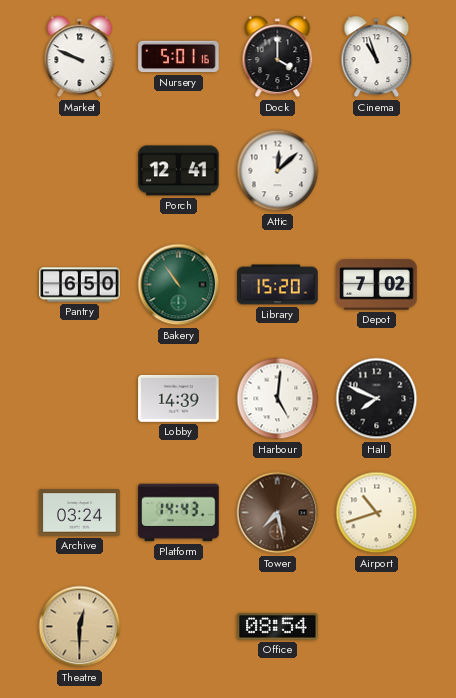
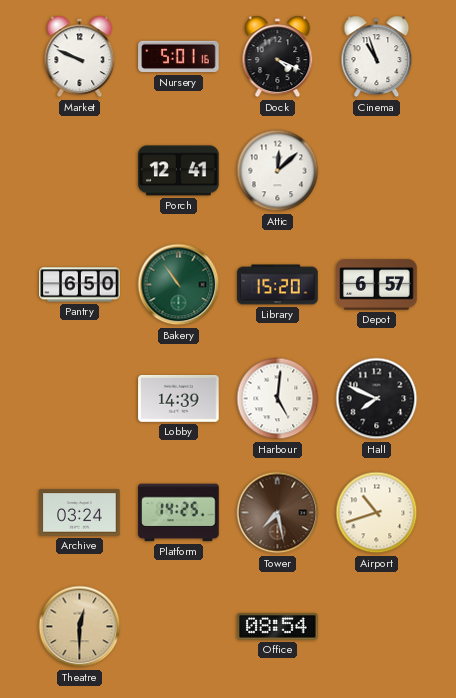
Dock: 4:00 -> 4:19 (278, 57)
Depot: 7:02 -> 6:57 (377, 285)
Platform: 14:43 -> 14:25 (179, 513)
